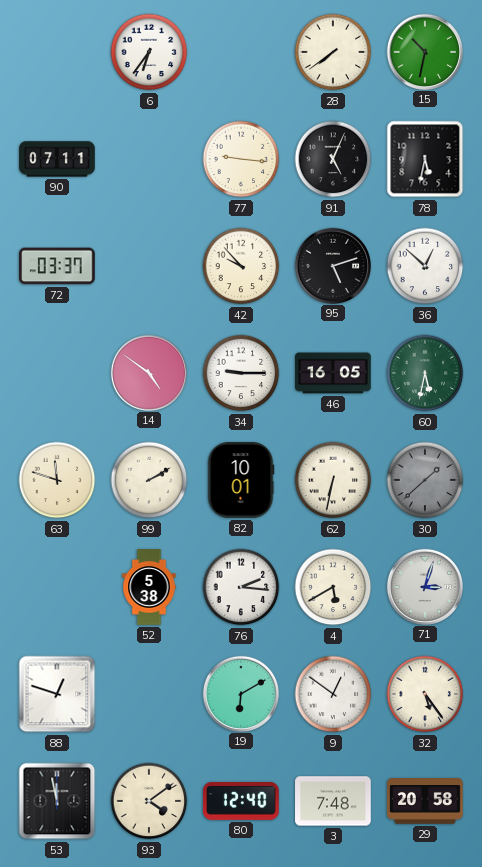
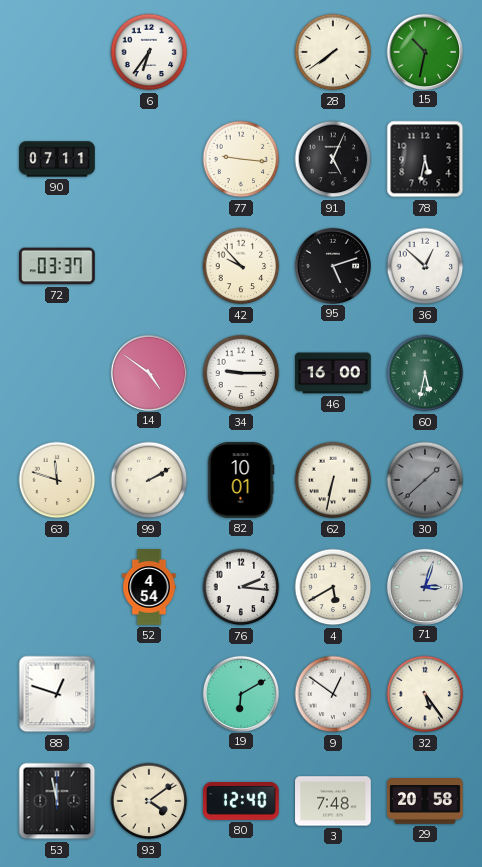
46: 16:05 -> 16:00 (333, 373)
52: 5:38 -> 4:54 (149, 587)
